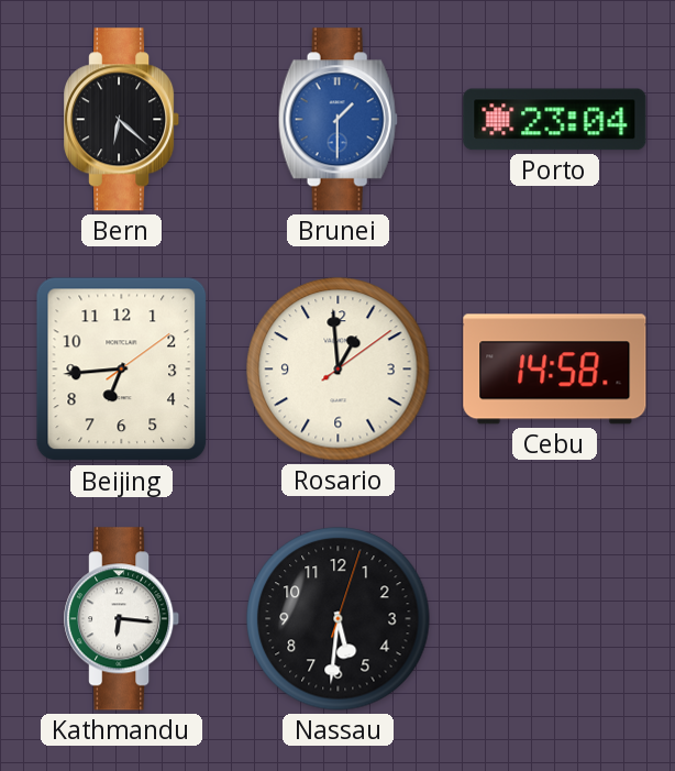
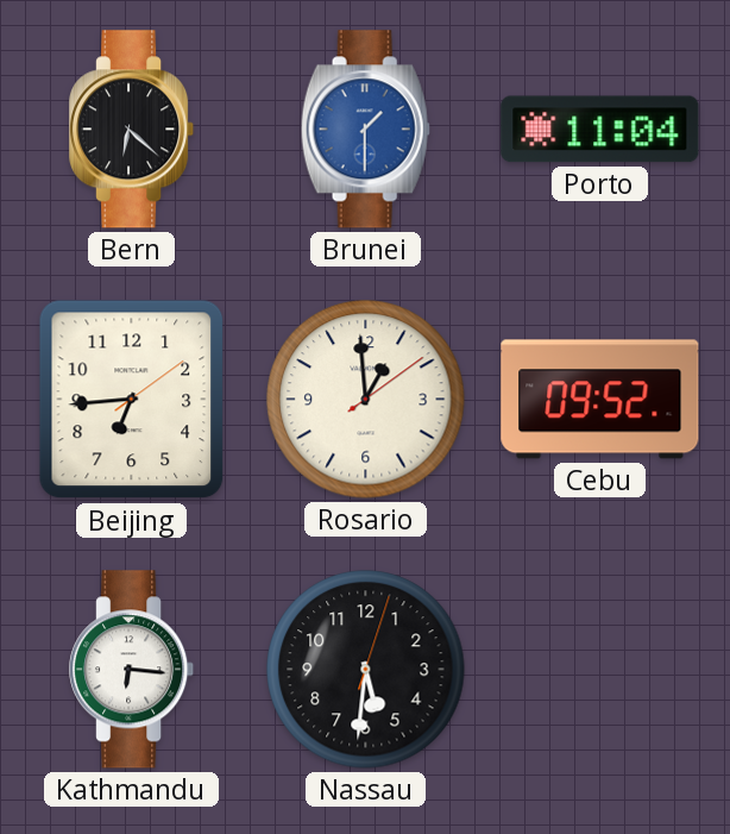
Porto: 23:04 -> 11:04 (600, 130)
Cebu: 14:58 -> 09:52 (600, 400)
